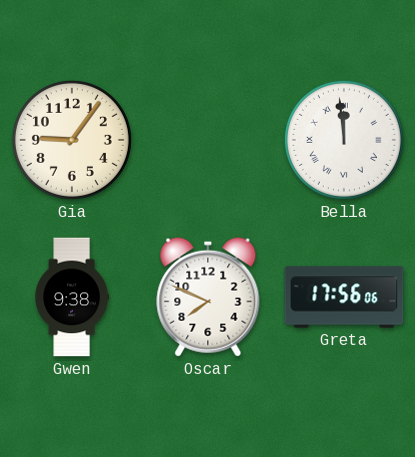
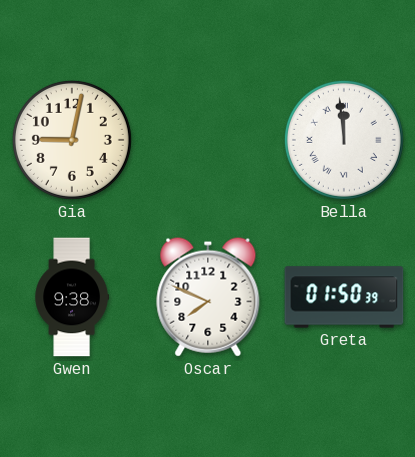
Gia: 9:06 -> 9:02 (72, 140)
Greta: 17:56 -> 01:50 (344, 297)
